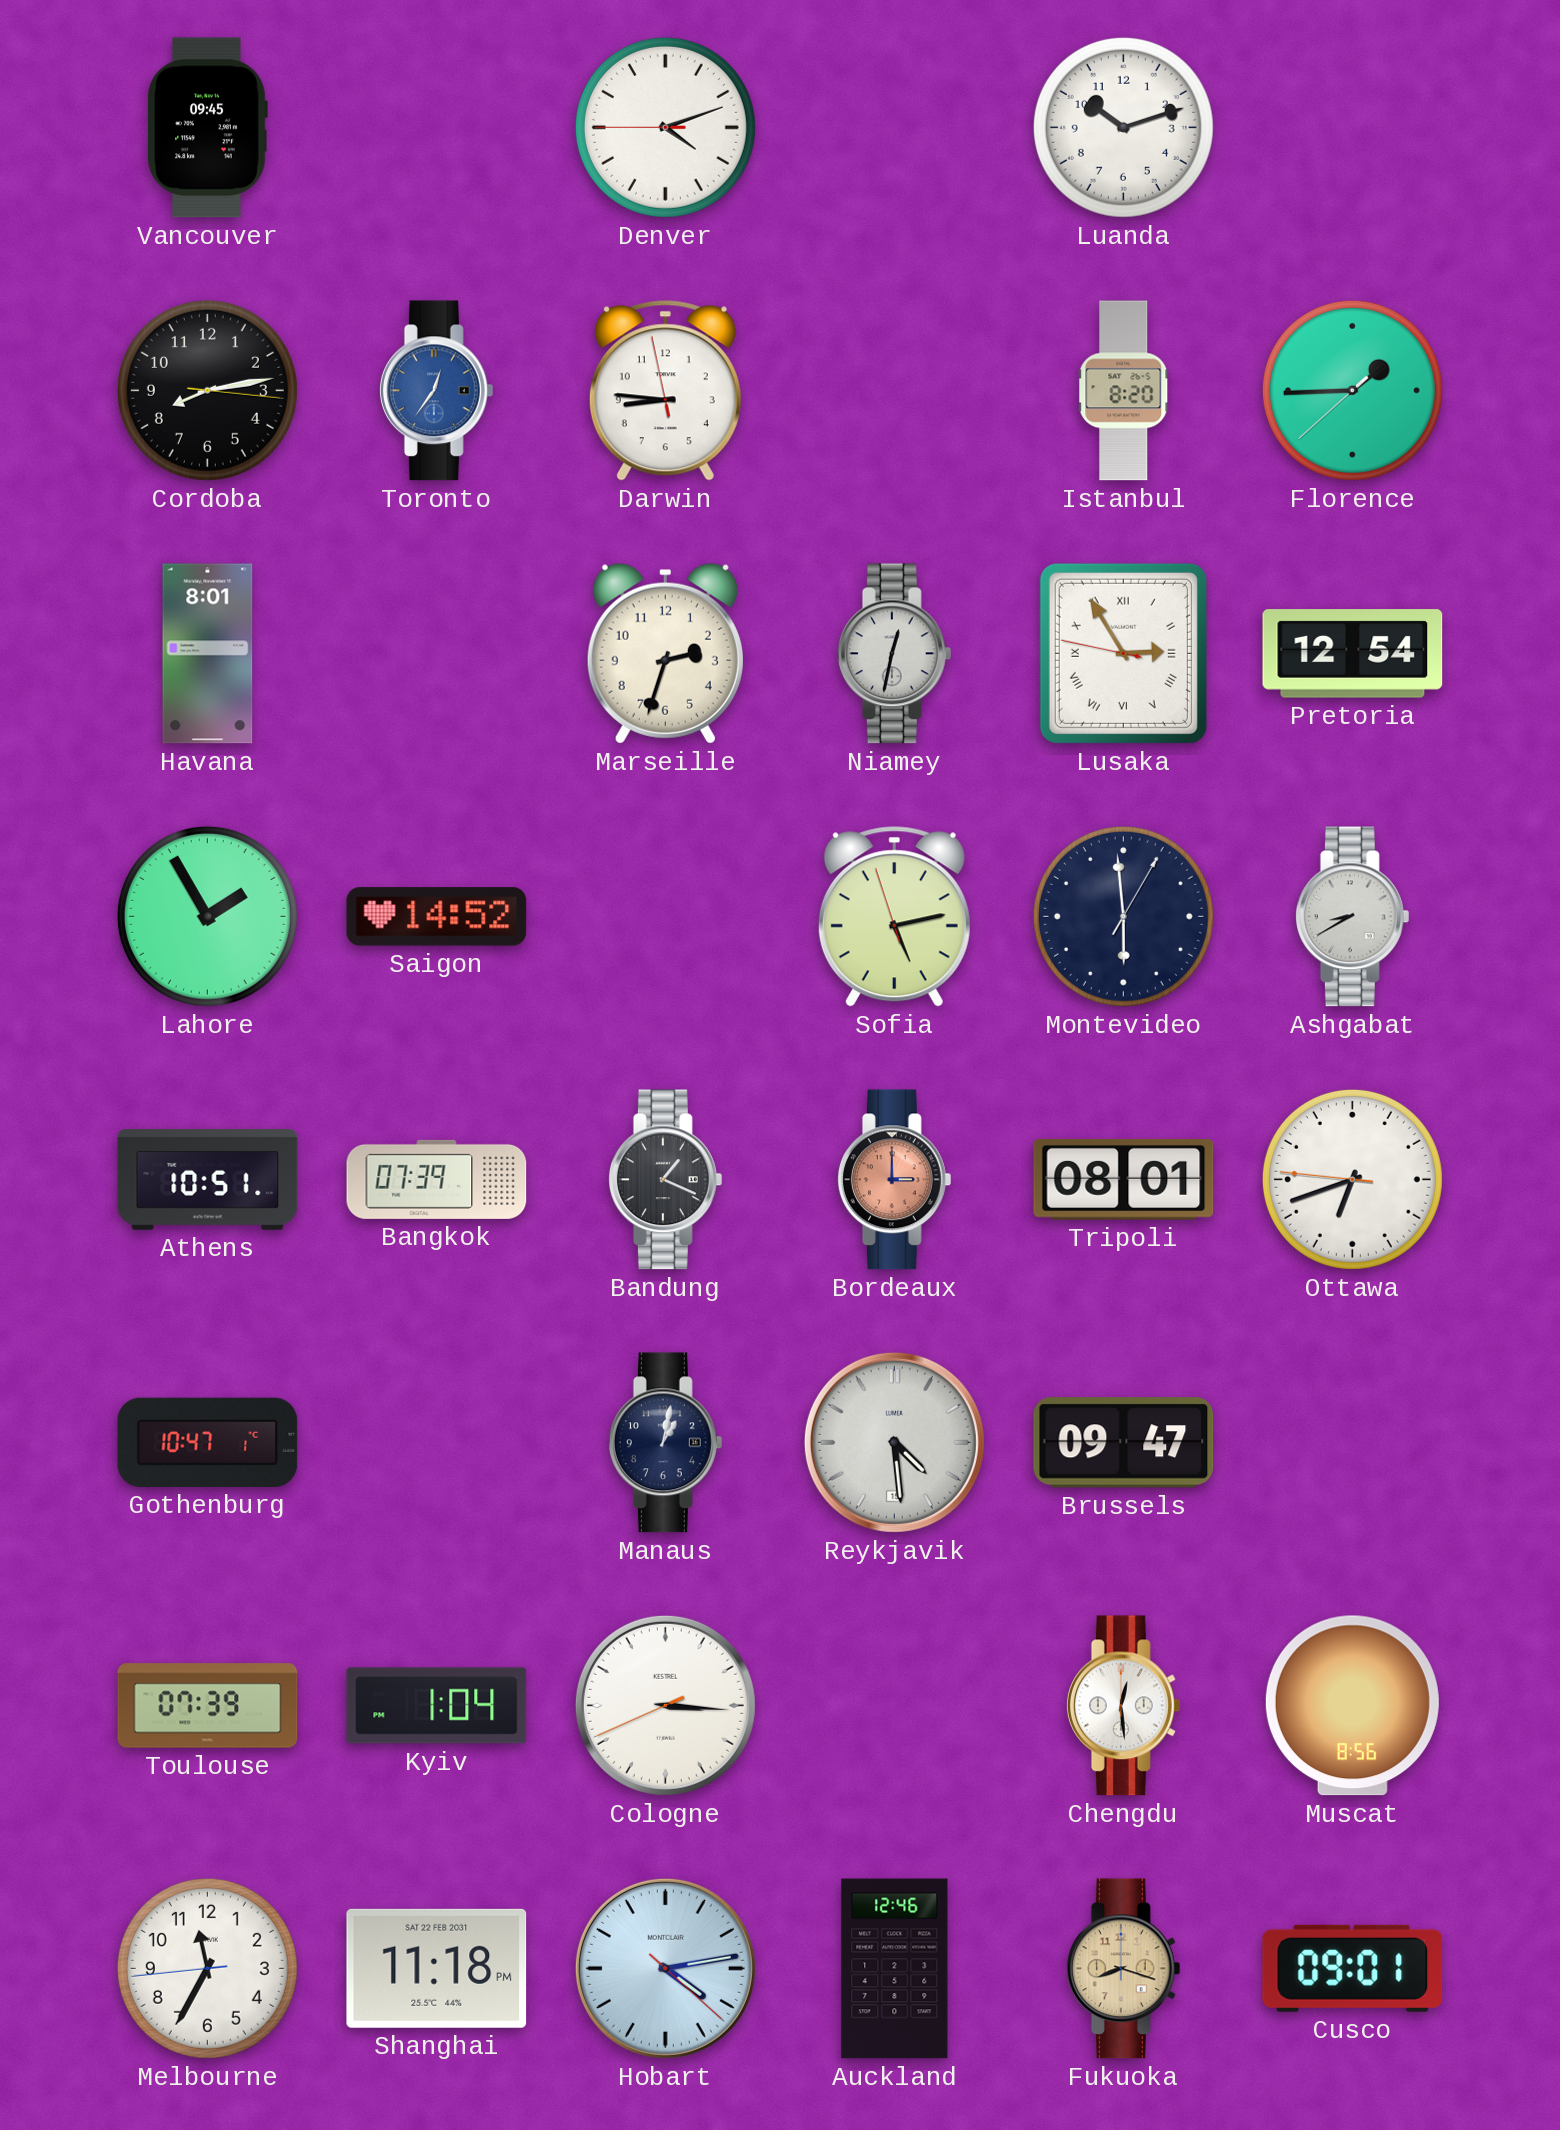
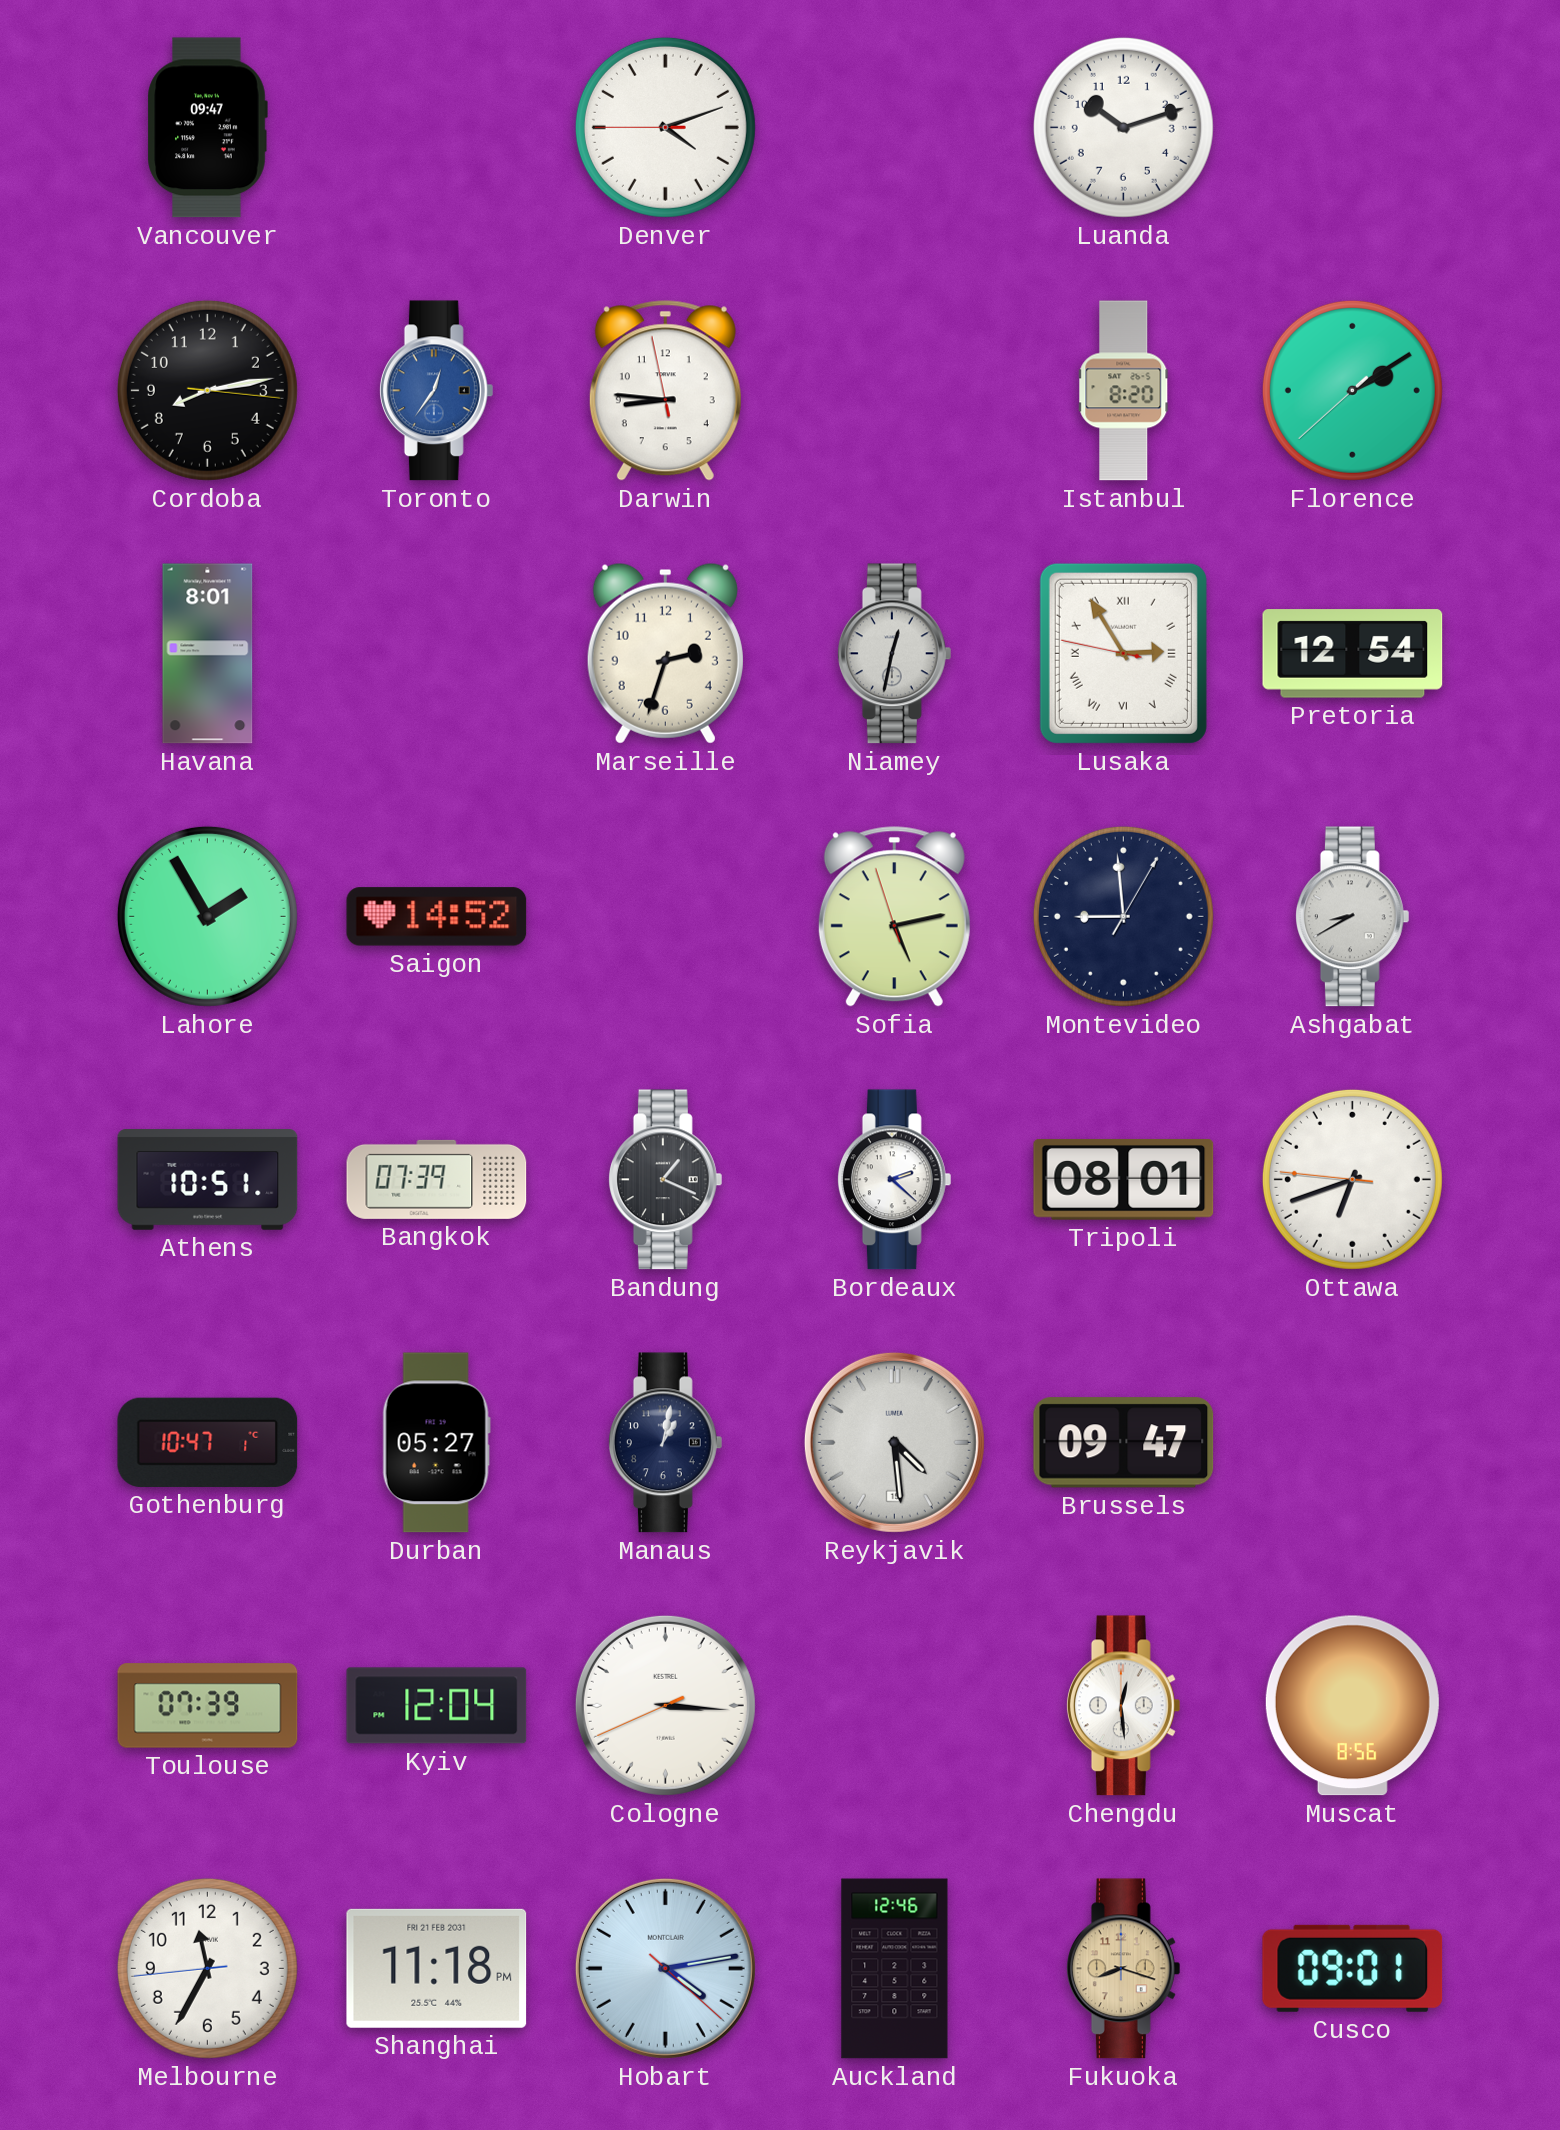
Vancouver: 09:45 -> 09:47 (207, 128)
Florence: 1:44 -> 2:09 (1352, 390)
Montevideo: 5:59 -> 8:59 (1123, 916)
Bordeaux: 3:00 -> 2:22 (894, 1180)
Bordeaux dial: salmon -> white (894, 1180)
Durban: none -> 05:27 (436, 1443)
Kyiv: 1:04 -> 12:04 (437, 1706)
Shanghai date: SAT 22 FEB 2031 -> FRI 21 FEB 2031 (437, 1968)
